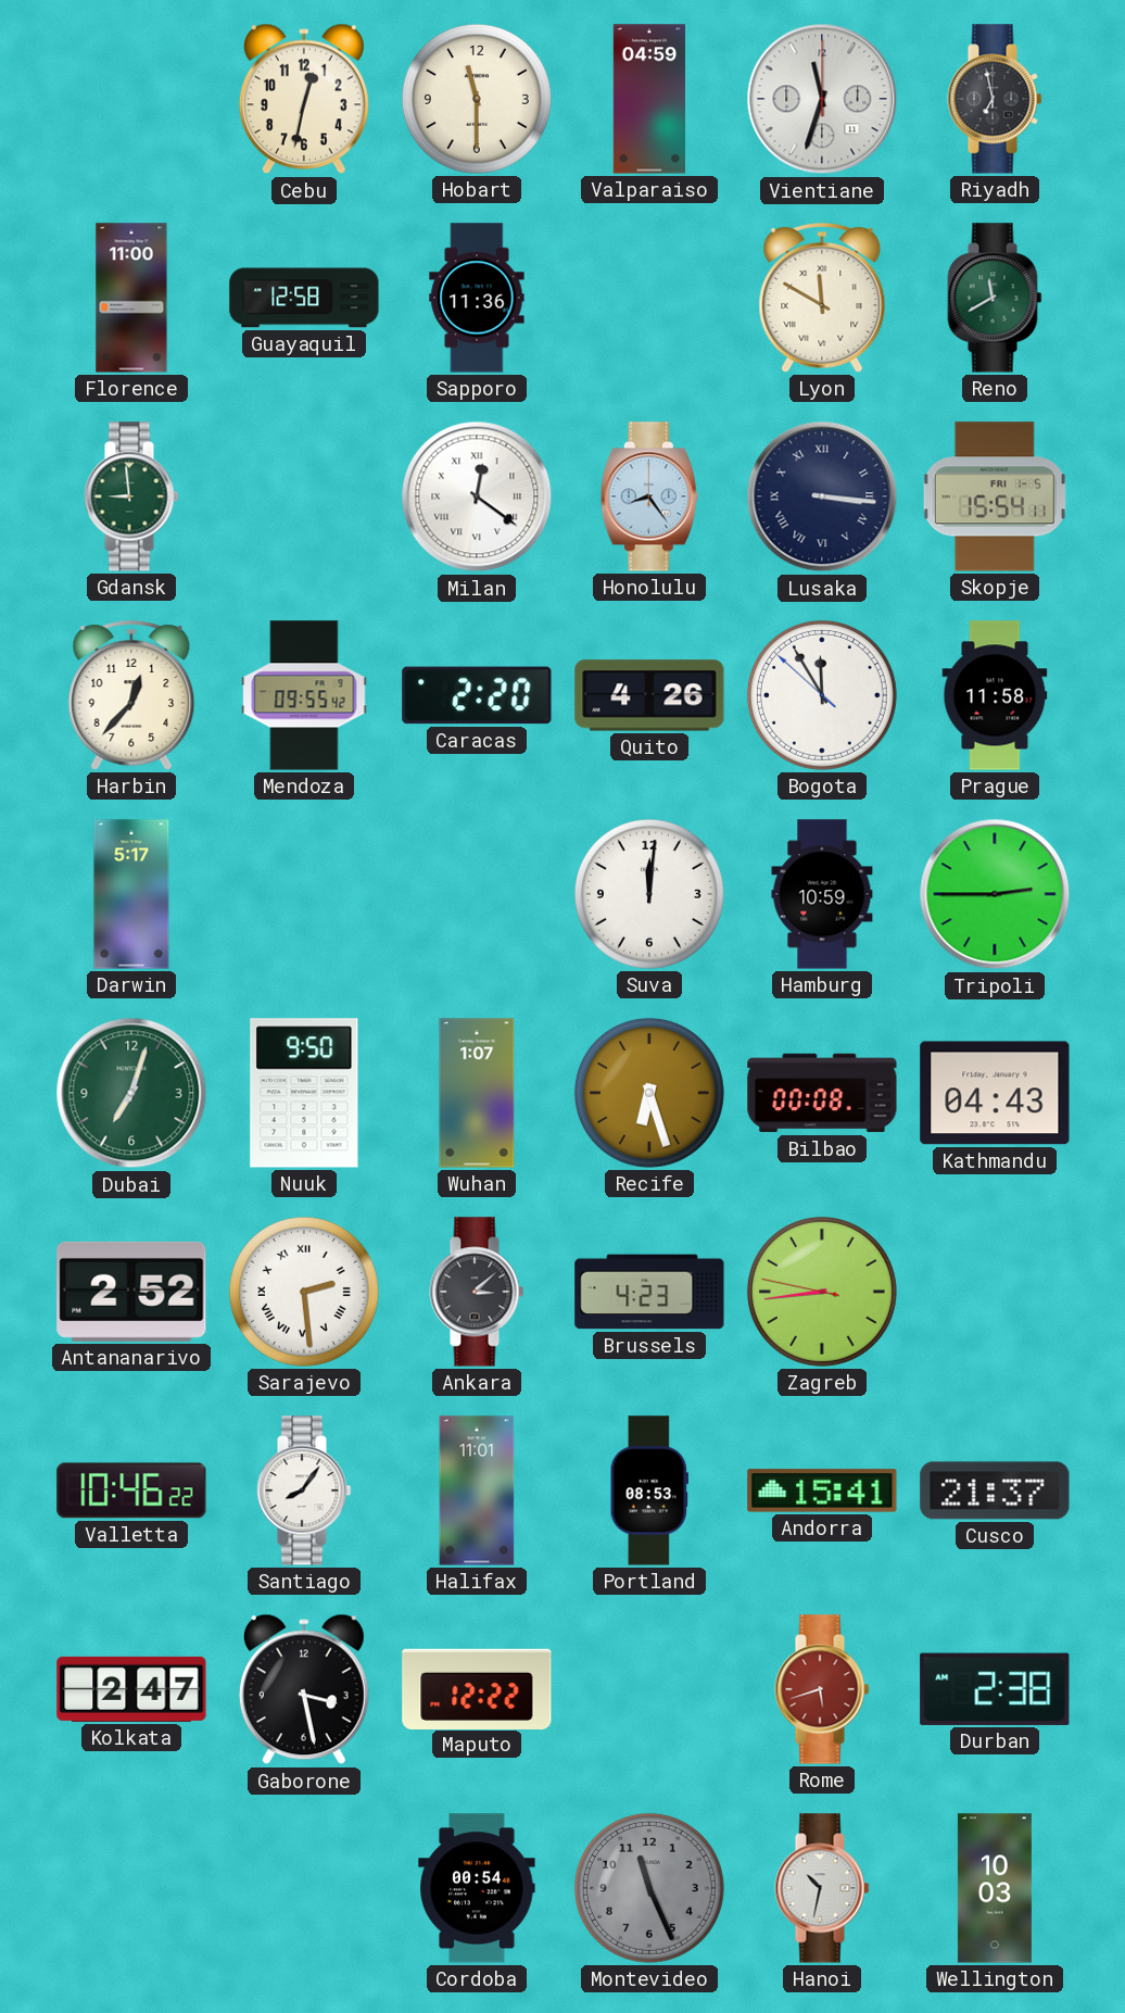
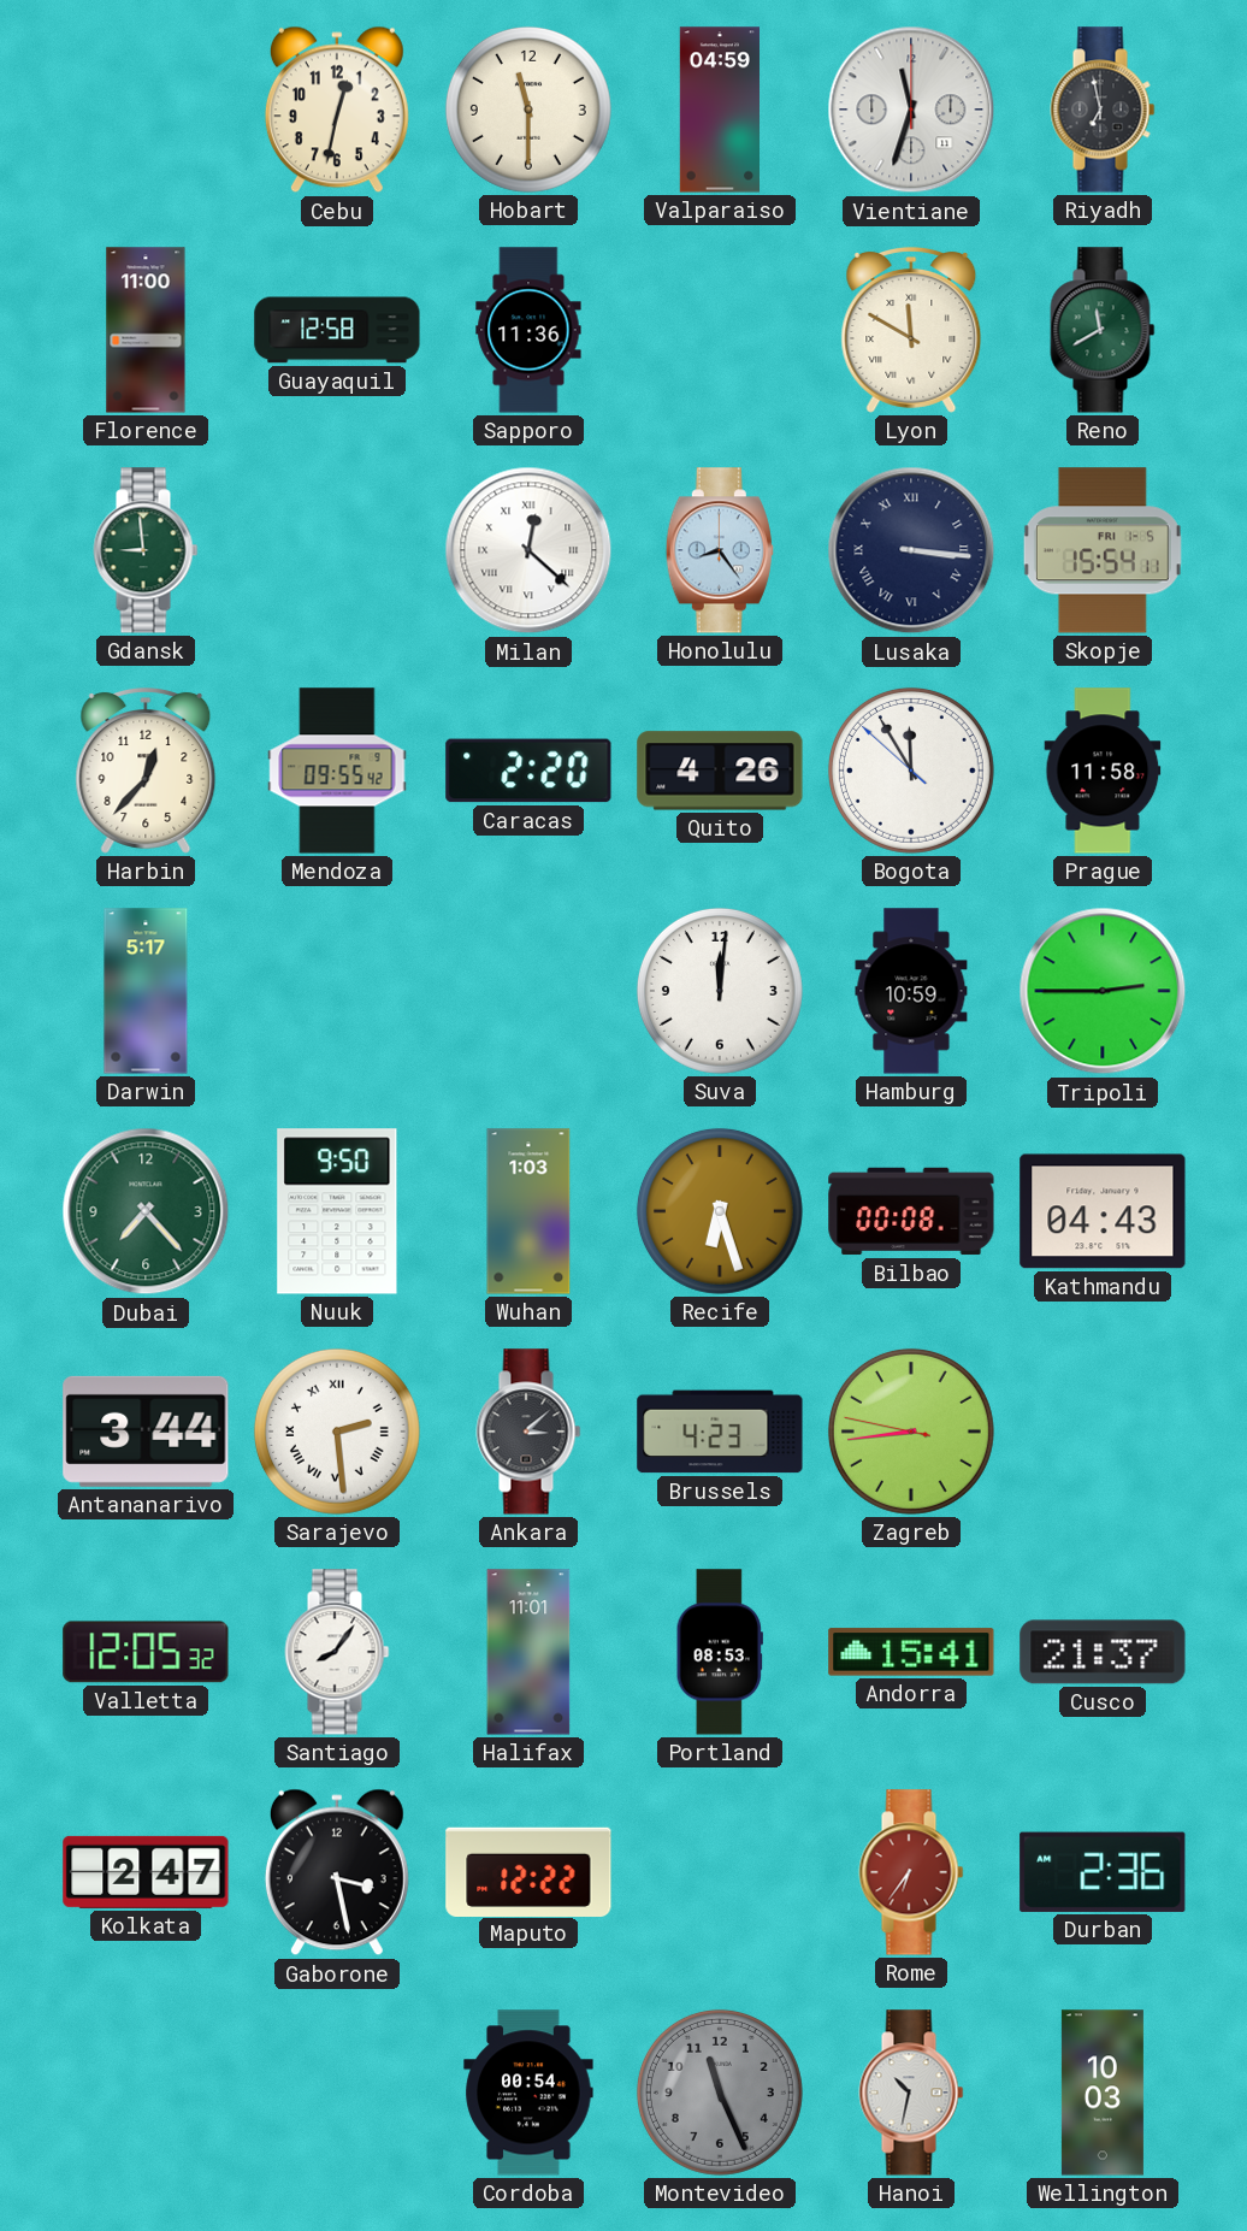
Milan: 12:21 -> 12:22 (528, 550)
Dubai: 7:03 -> 7:23 (146, 1211)
Wuhan: 1:07 -> 1:03 (528, 1211)
Antananarivo: 2:52 -> 3:44 (146, 1432)
Valletta: 10:46 -> 12:05 (146, 1652)
Rome: 5:42 -> 6:36 (911, 1872)
Durban: 2:38 -> 2:36 (1103, 1872)
